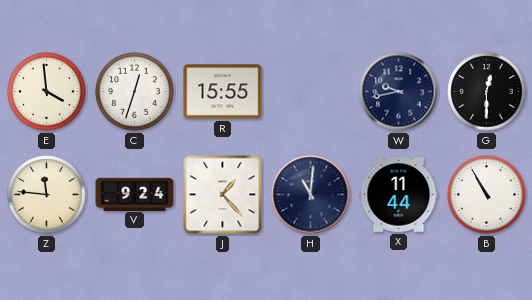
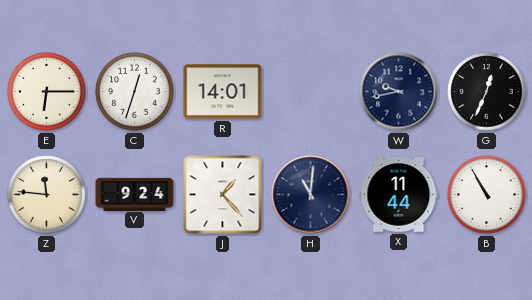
E: 3:59 -> 6:15 (47, 92)
R: 15:55 -> 14:01 (223, 92)
G: 12:30 -> 12:34 (487, 92)
